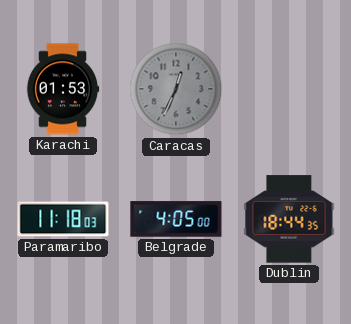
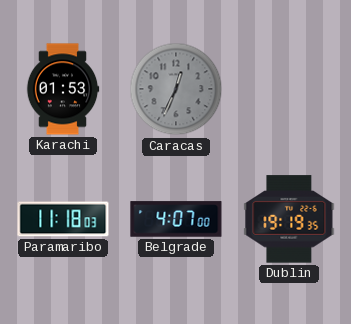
Belgrade: 4:05 -> 4:07 (176, 219)
Dublin: 18:44 -> 19:19 (289, 219)
